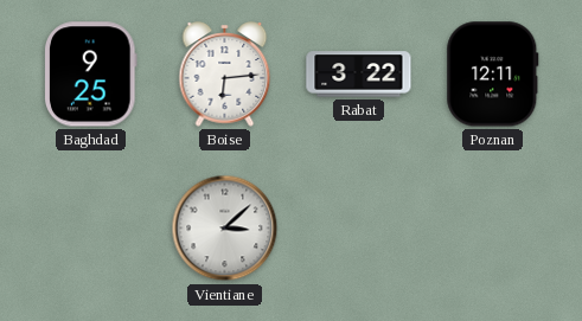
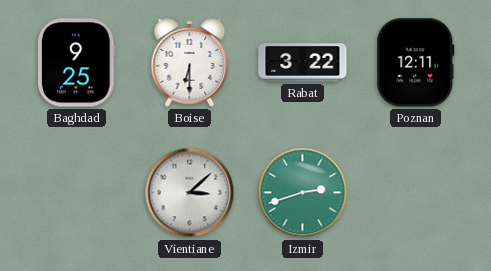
Boise: 6:14 -> 6:30 (190, 63)
Izmir: none -> 2:42 (303, 193)
